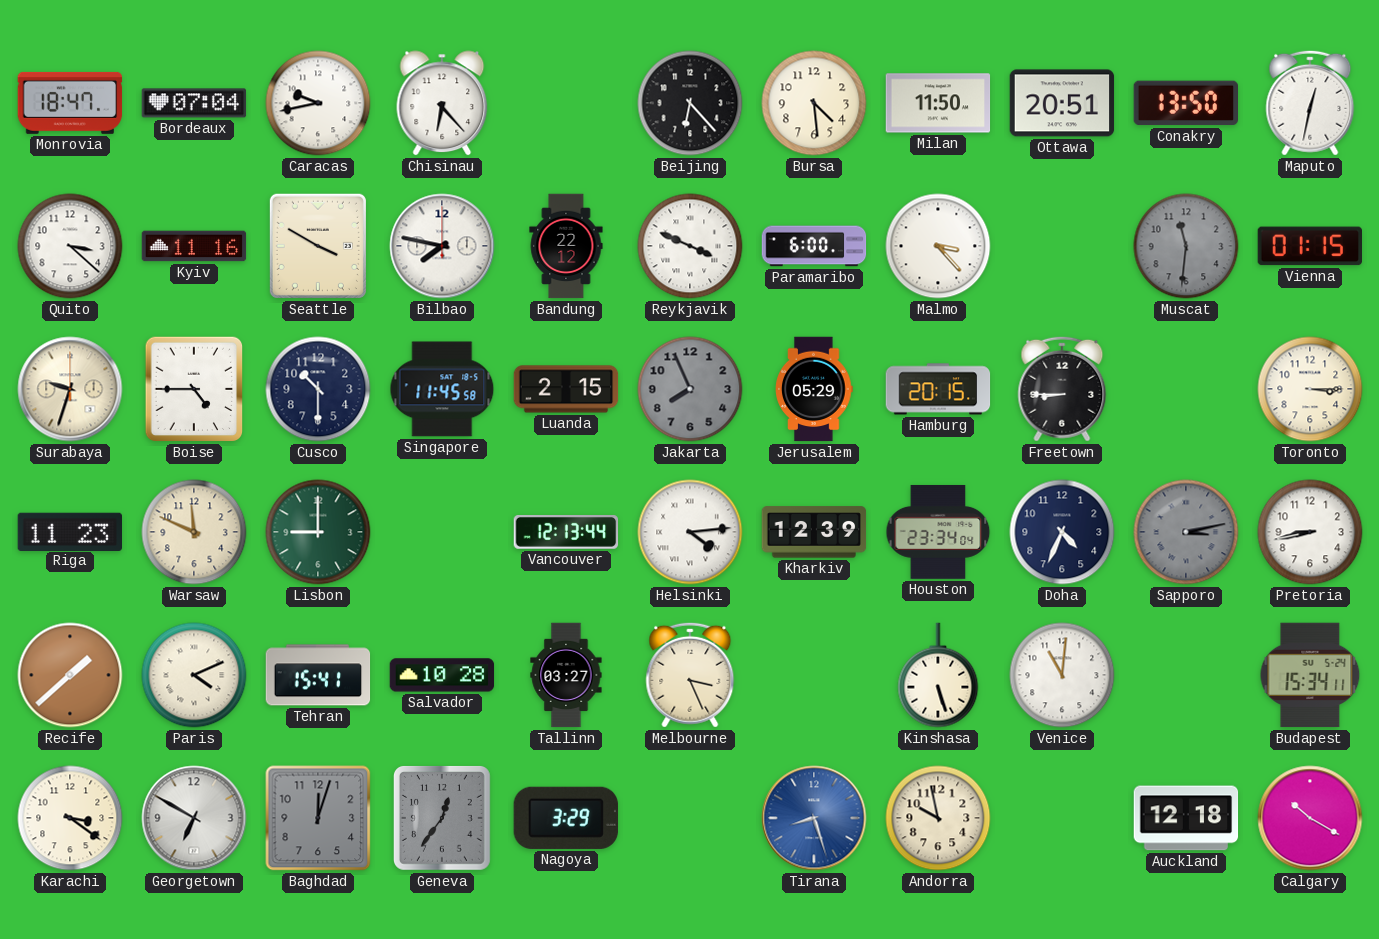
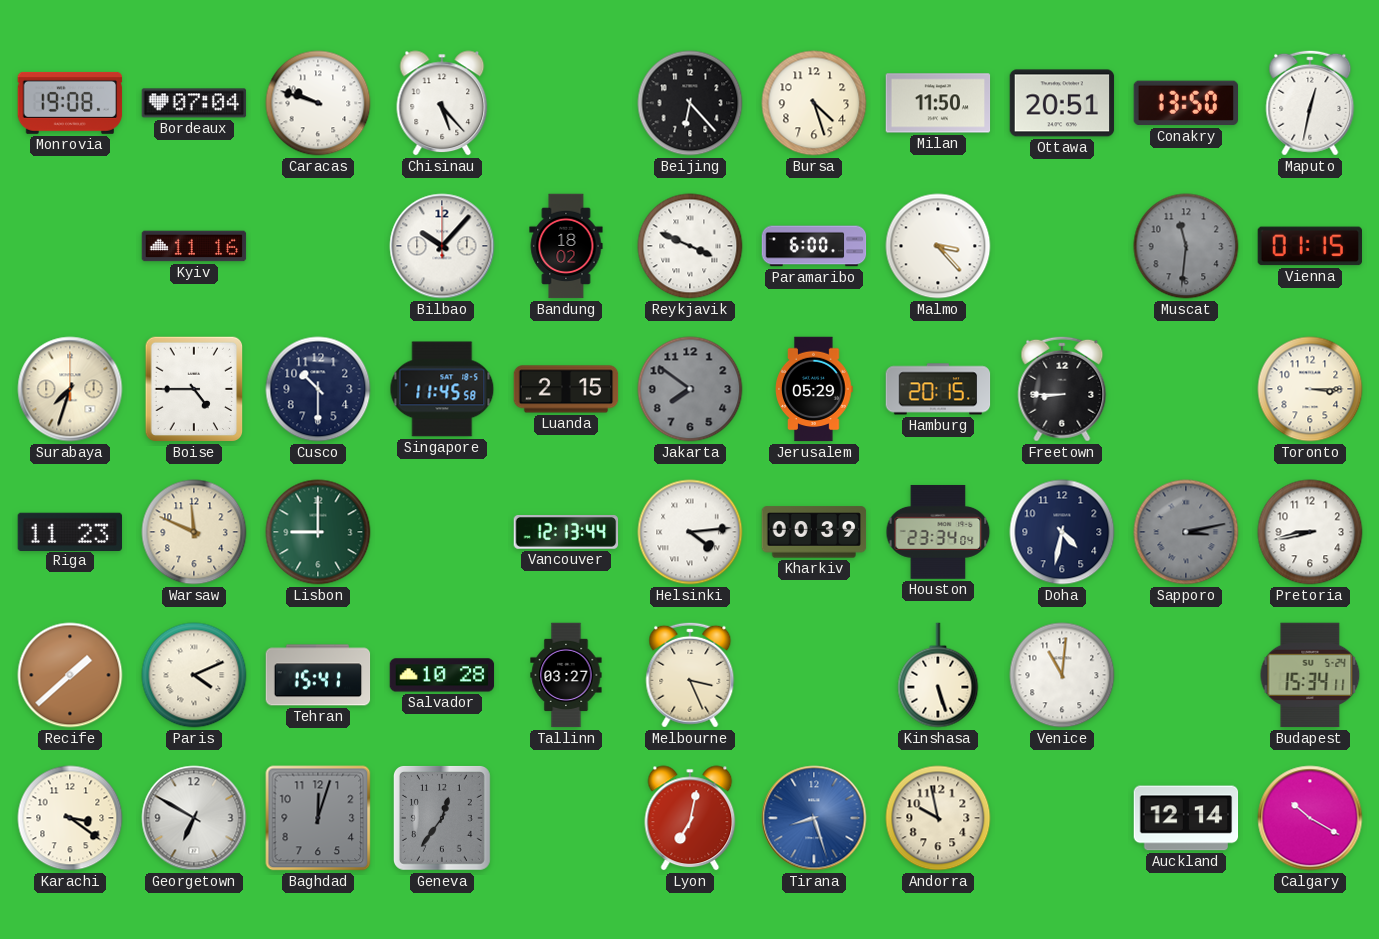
Monrovia: 18:47 -> 19:08 (70, 103)
Caracas: 9:43 -> 9:48 (318, 103)
Chisinau: 6:23 -> 5:23 (442, 103)
Bursa: 4:29 -> 4:27 (814, 103)
Quito: 3:22 -> none (70, 246)
Seattle: 3:50 -> none (318, 246)
Bilbao: 7:47 -> 10:07 (442, 246)
Bandung: 22:12 -> 18:02 (566, 246)
Surabaya: 9:33 -> 7:33 (70, 389)
Jakarta: 7:56 -> 7:51 (690, 389)
Kharkiv: 12:39 -> 00:39 (814, 532)
Doha: 4:34 -> 4:32 (1062, 532)
Nagoya: 3:29 -> none (566, 818)
Lyon: none -> 7:02 (690, 818)
Auckland: 12:18 -> 12:14 (1186, 818)
